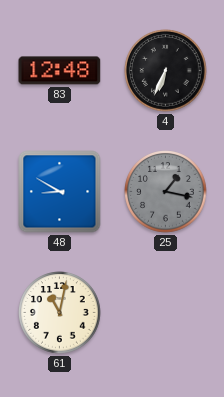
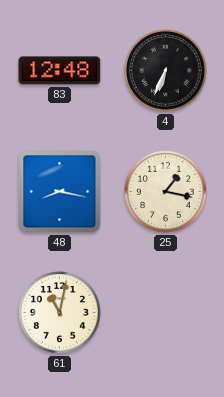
48: 8:50 -> 8:17 (60, 192)
25 dial: grey -> cream (166, 192)
